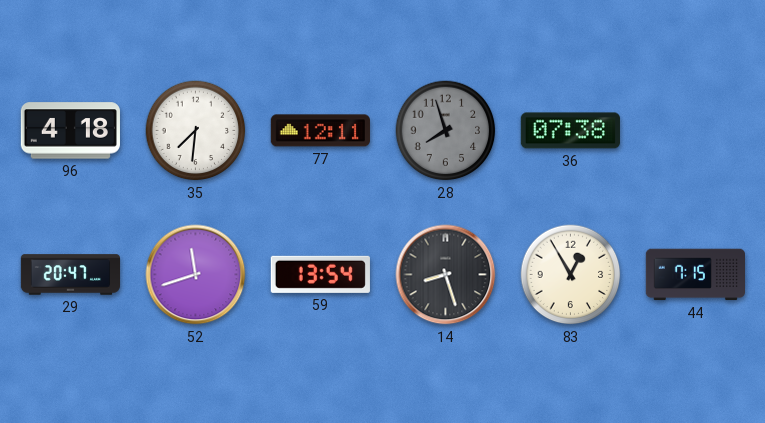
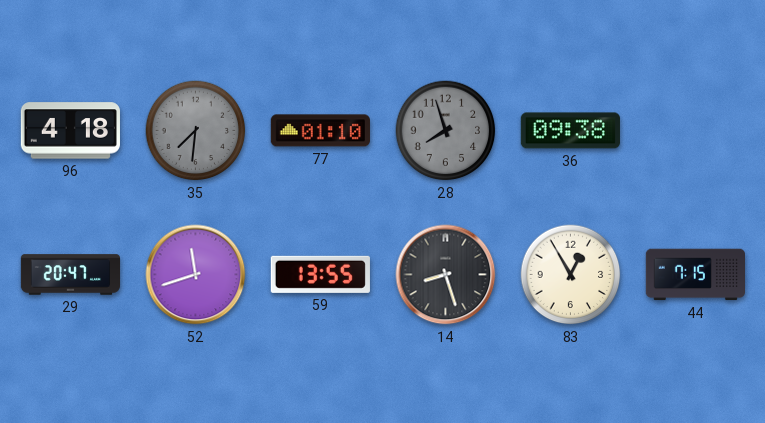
35 dial: white -> grey (196, 131)
77: 12:11 -> 01:10 (320, 131)
36: 07:38 -> 09:38 (570, 131)
59: 13:54 -> 13:55 (320, 274)
